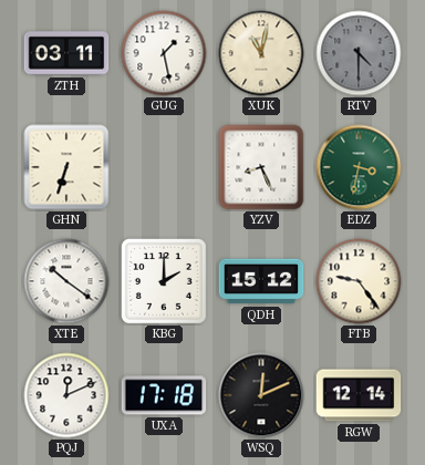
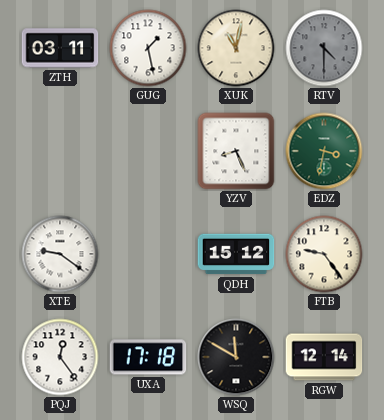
GHN: 6:33 -> none (66, 167)
XTE: 10:21 -> 9:21 (60, 254)
KBG: 2:00 -> none (164, 281)
PQJ: 12:11 -> 12:24 (60, 357)
WSQ: 12:11 -> 11:50 (236, 357)
